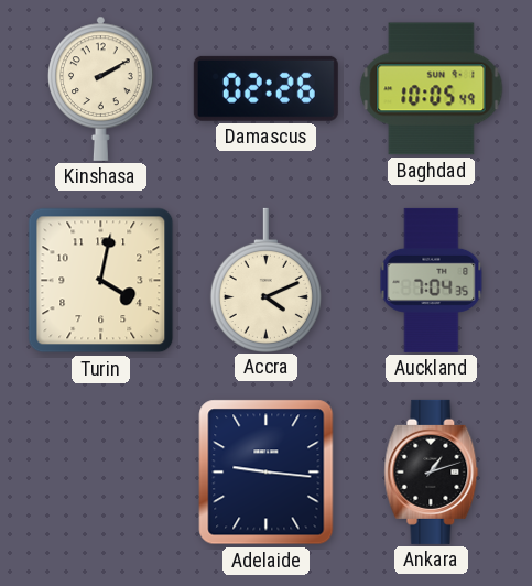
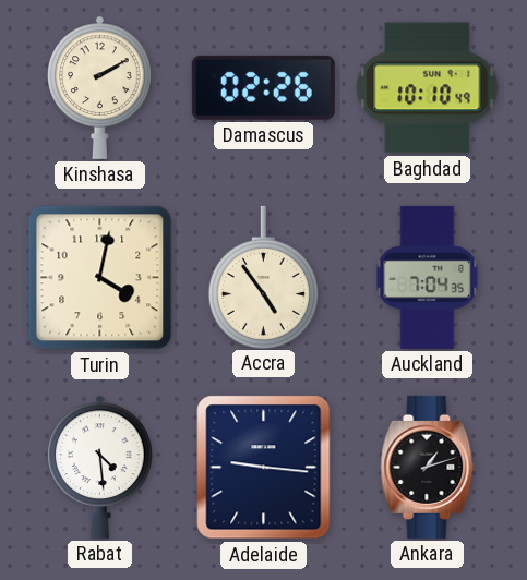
Baghdad: 10:05 -> 10:10 (428, 88)
Accra: 4:11 -> 4:54 (263, 277)
Rabat: none -> 4:29 (100, 467)
